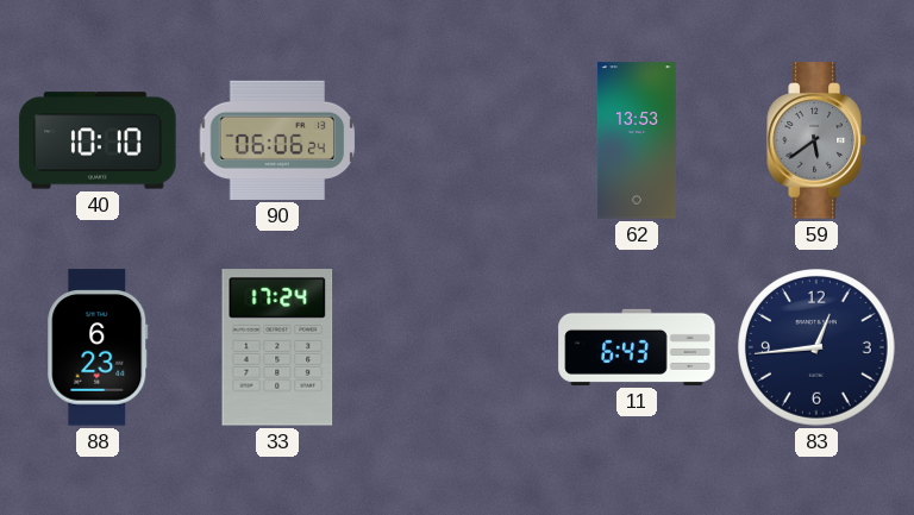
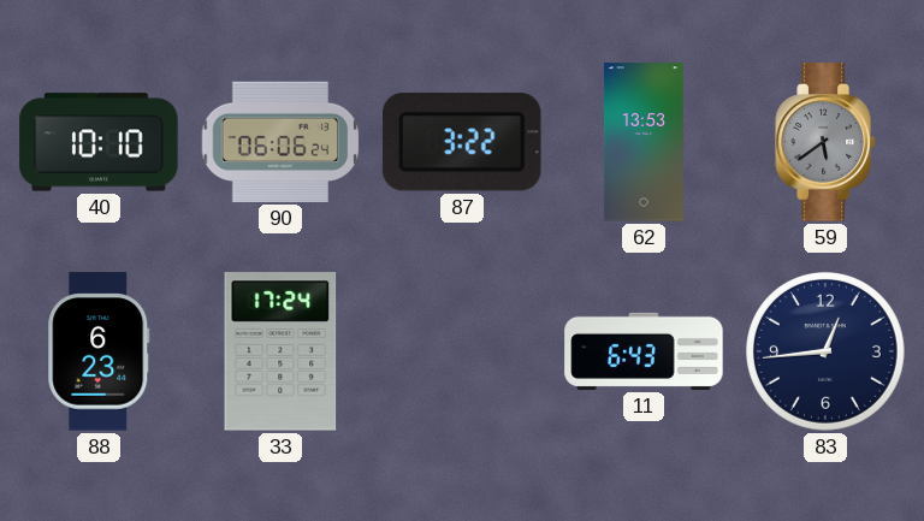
87: none -> 3:22 (462, 142)
